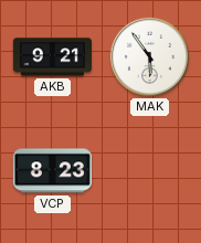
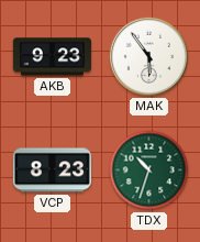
AKB: 9:21 -> 9:23 (52, 57)
TDX: none -> 10:33 (149, 170)
